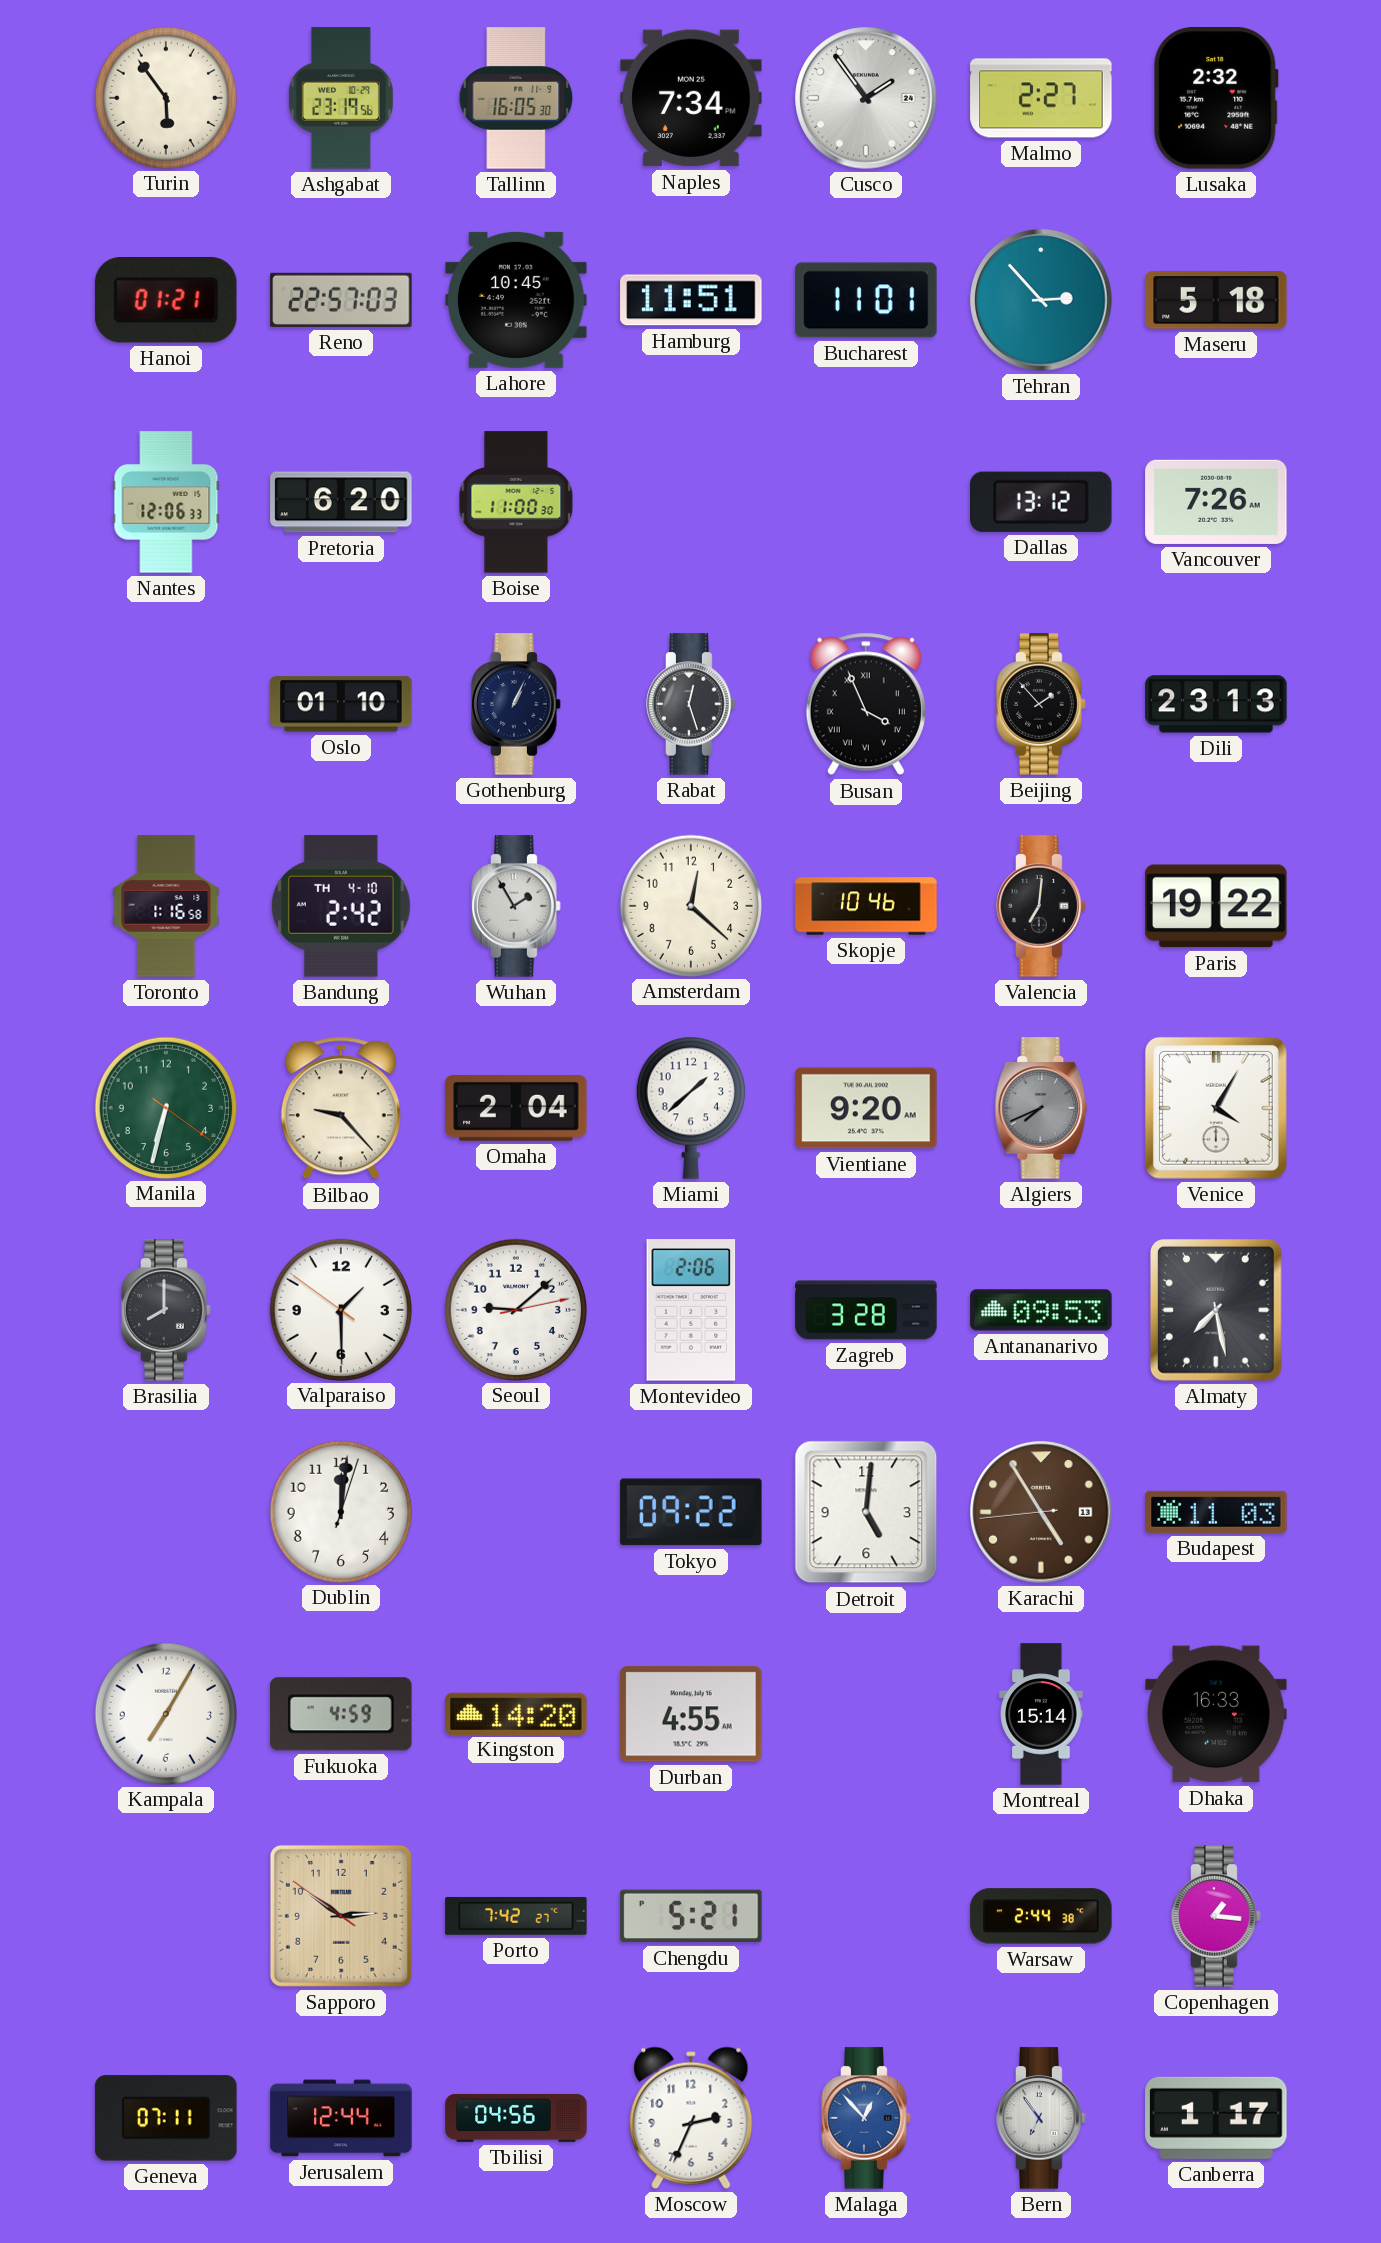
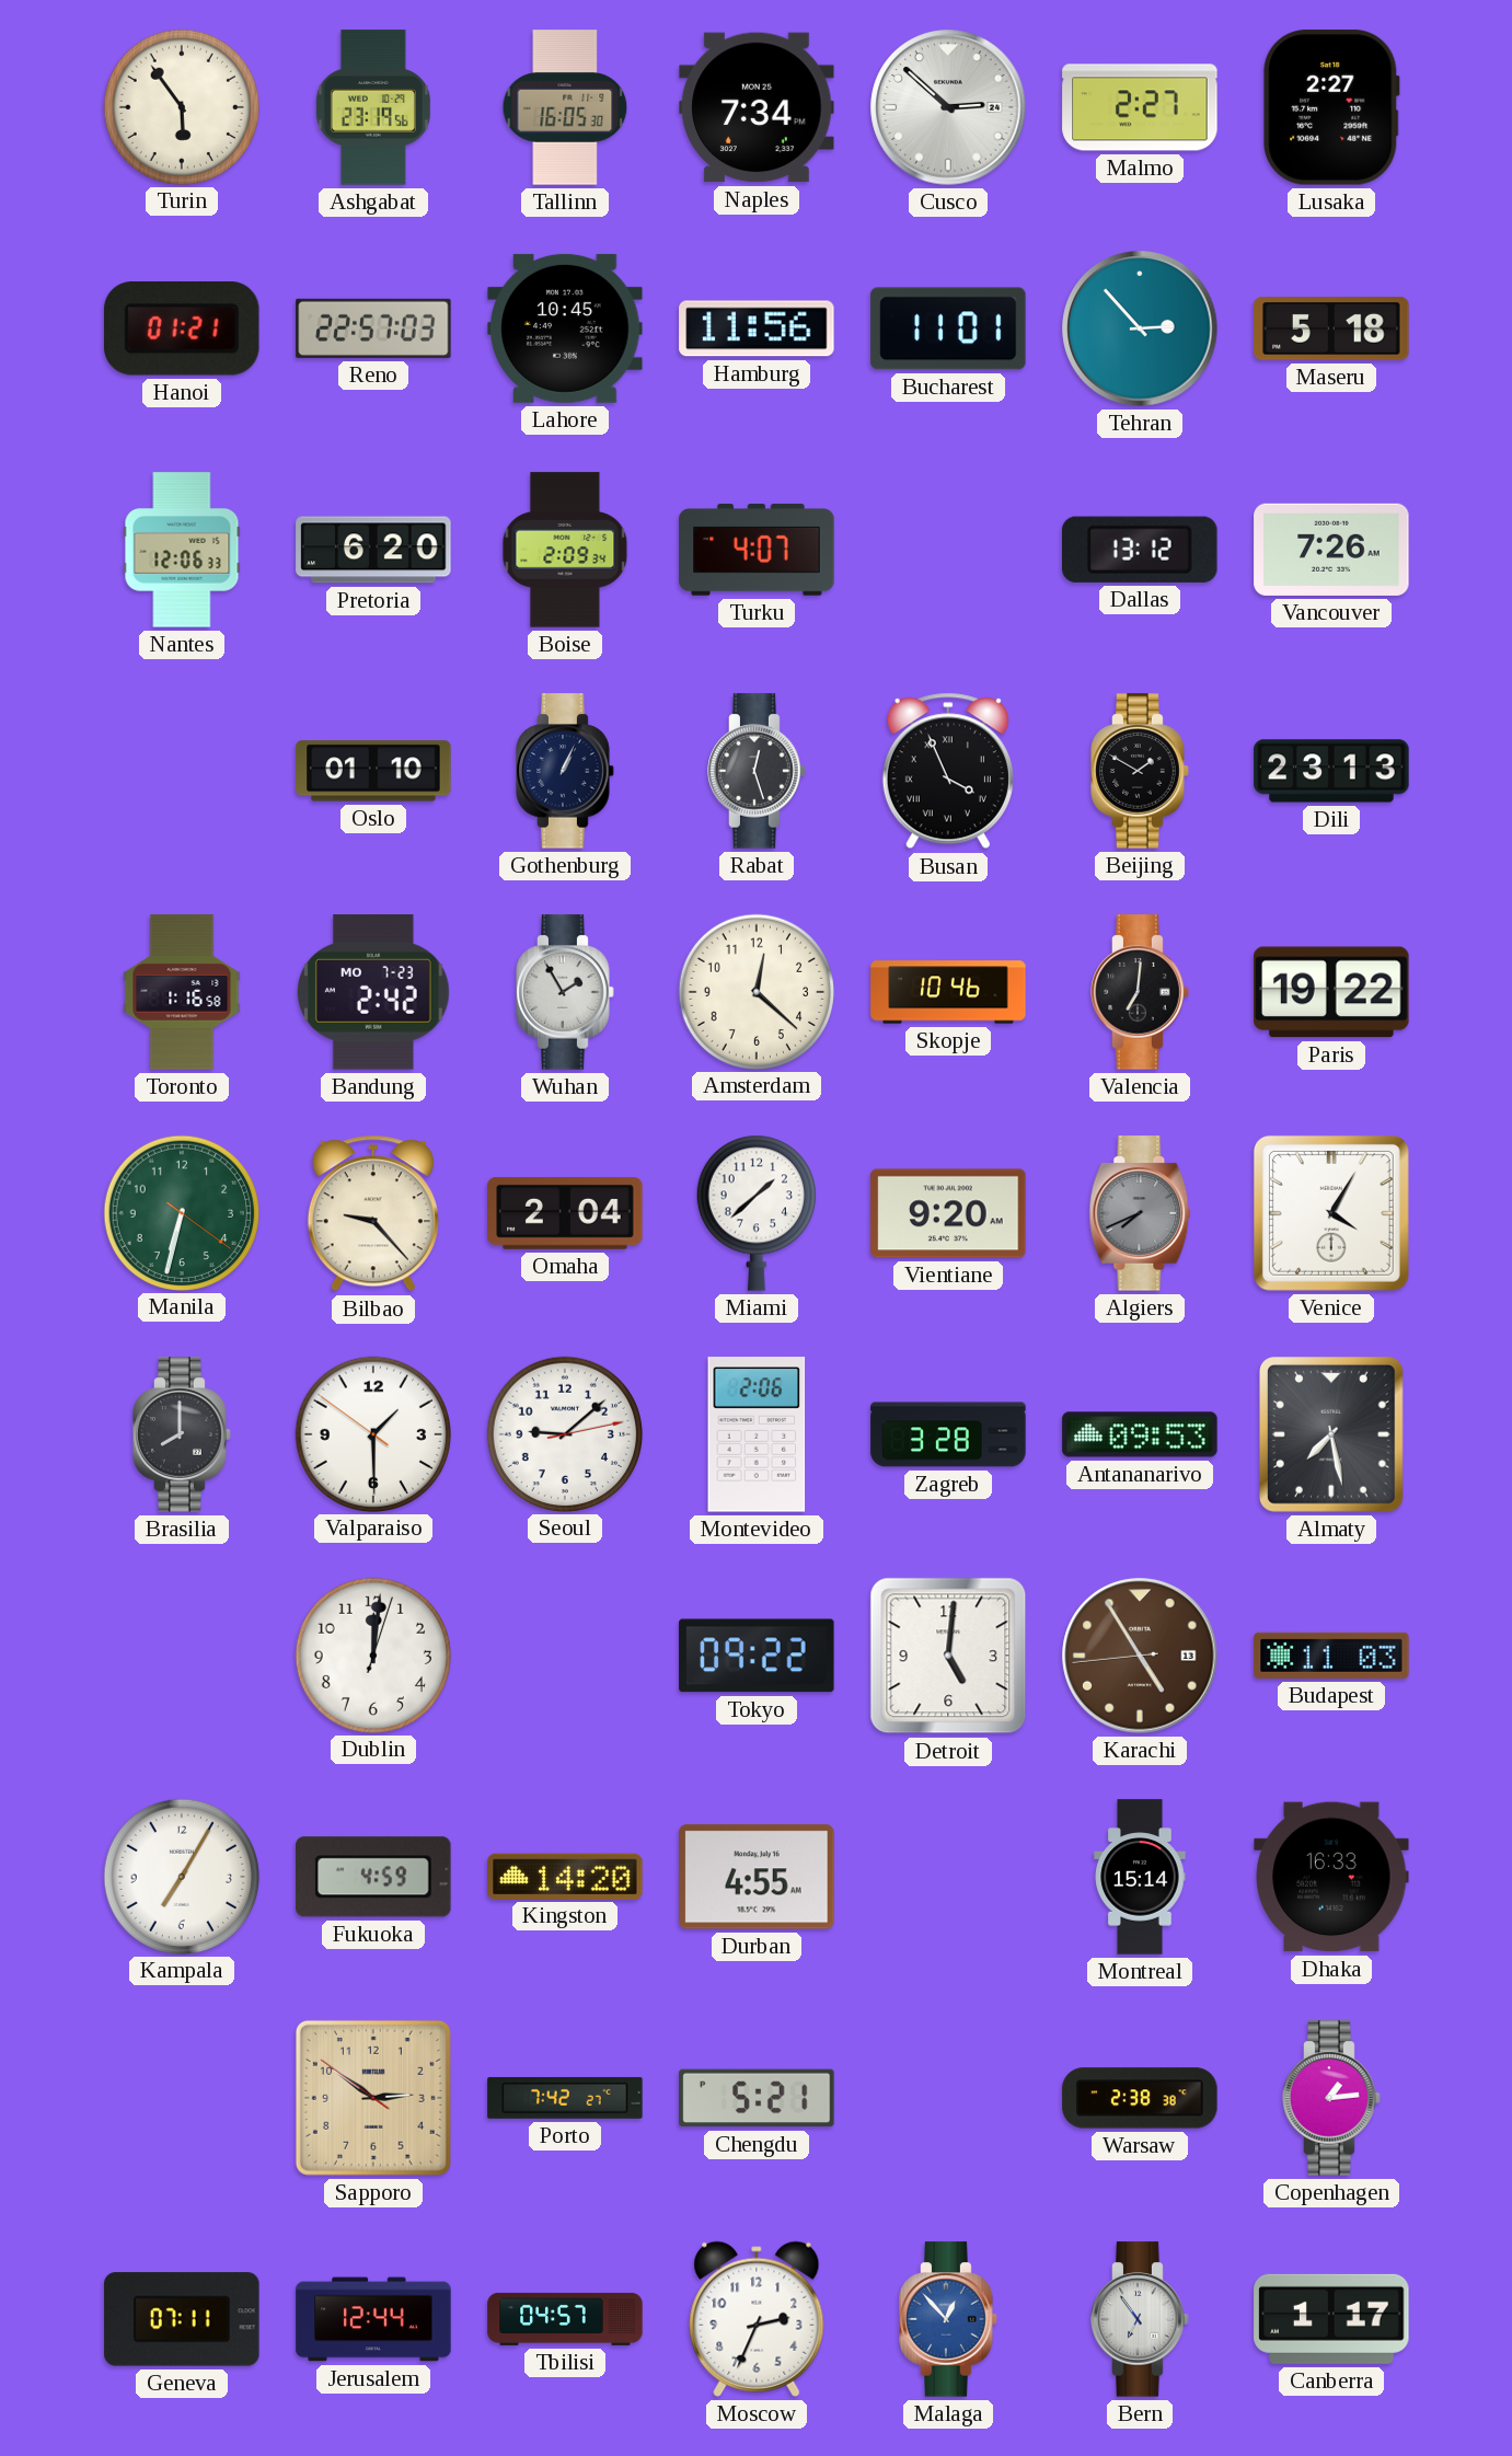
Cusco: 1:54 -> 2:52 (948, 107)
Lusaka: 2:32 -> 2:27 (1331, 107)
Hamburg: 11:51 -> 11:56 (757, 328)
Boise: 11:00 -> 2:09 (565, 550)
Turku: none -> 4:07 (757, 550)
Beijing: 1:53 -> 1:50 (1140, 771)
Bandung date: TH 4-10 -> MO 7-23 (374, 992)
Warsaw: 2:44 -> 2:38 (1140, 2098)
Copenhagen: 1:16 -> 1:14 (1331, 2098)
Tbilisi: 04:56 -> 04:57 (565, 2319)
